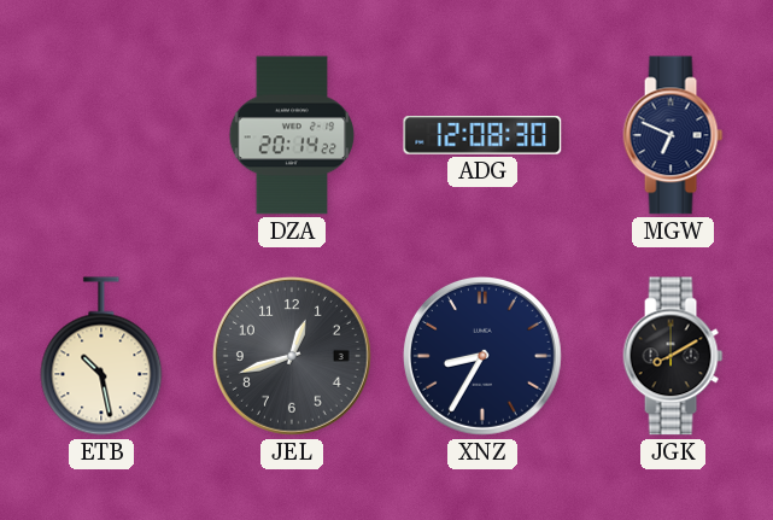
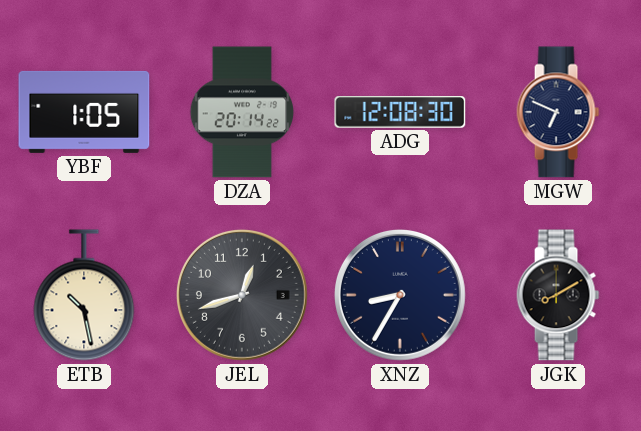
YBF: none -> 1:05 (84, 112)
